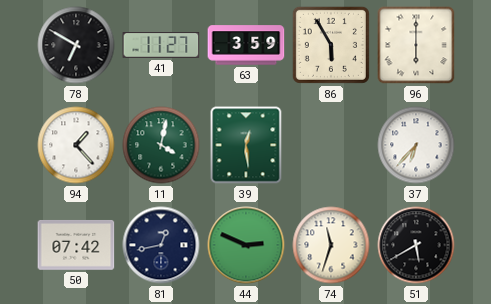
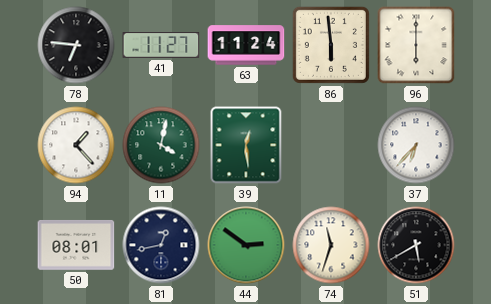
78: 6:50 -> 6:46 (76, 45)
63: 3:59 -> 11:24 (246, 45)
86: 5:55 -> 5:59 (331, 45)
50: 07:42 -> 08:01 (76, 245)
44: 2:49 -> 2:51 (246, 245)
